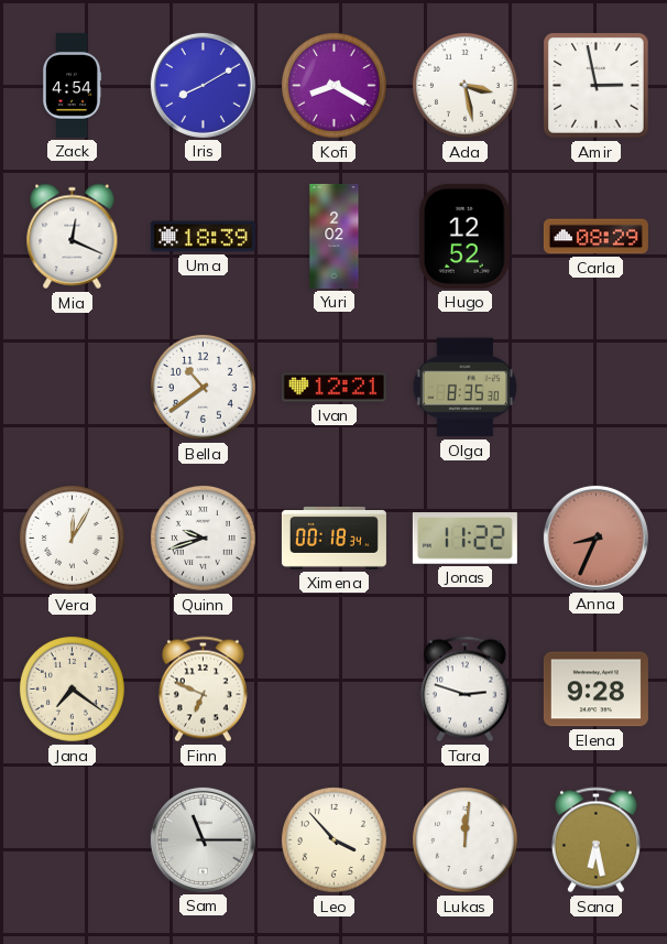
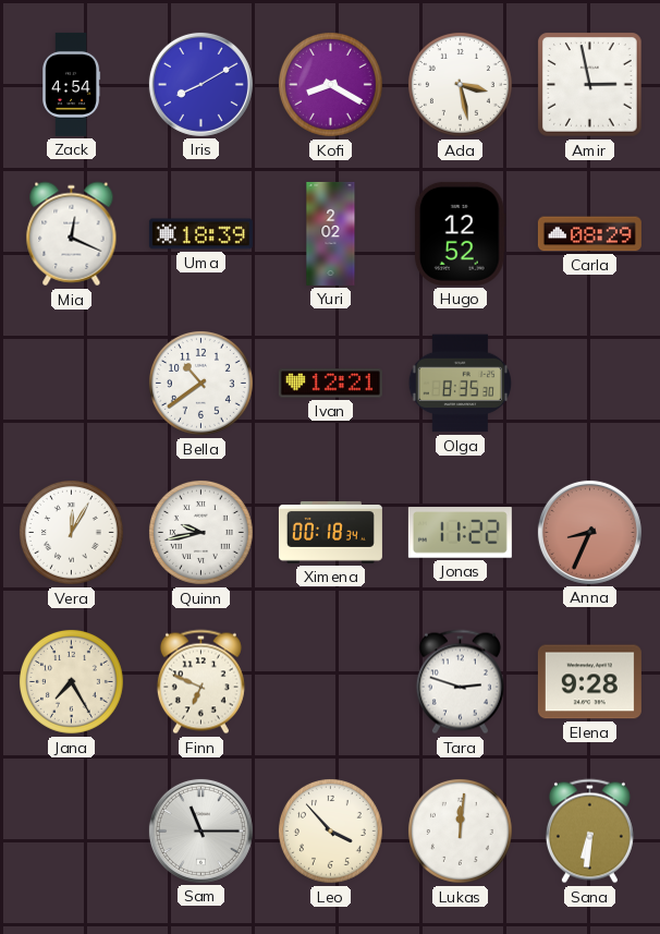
Quinn: 9:42 -> 9:43 (200, 532)
Jana: 7:21 -> 7:25 (71, 681)
Sana: 6:28 -> 6:31 (589, 832)
